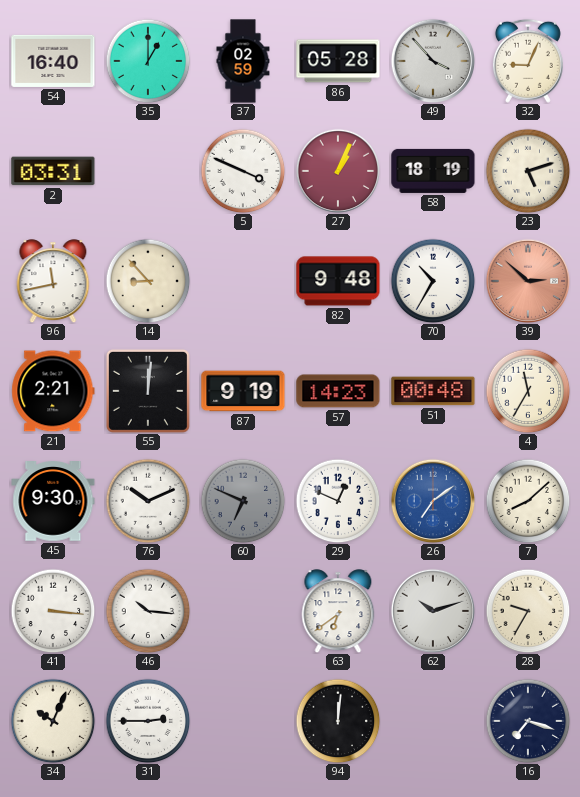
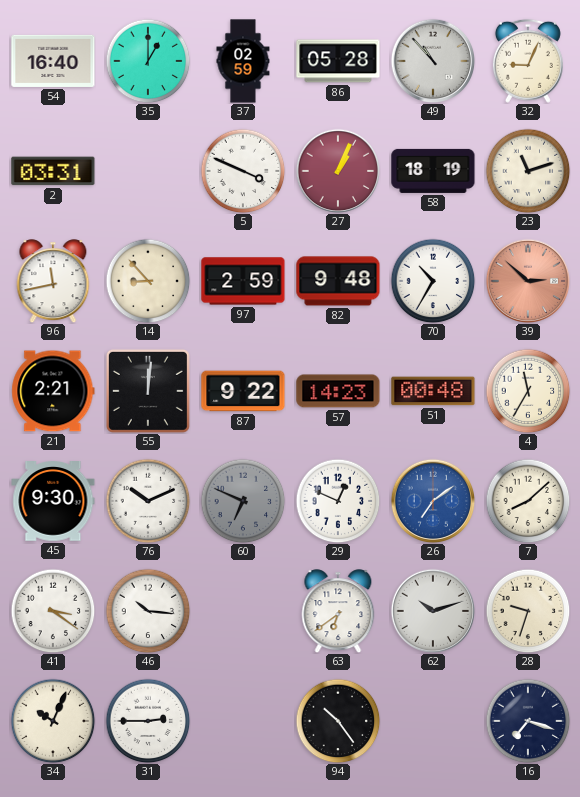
49: 3:53 -> 10:53 (433, 61)
23: 5:12 -> 11:12 (528, 171)
97: none -> 2:59 (243, 281)
87: 9:19 -> 9:22 (243, 391)
41: 3:16 -> 3:21 (53, 611)
28: 9:35 -> 9:33 (528, 611)
94: 12:01 -> 10:24 (338, 721)
